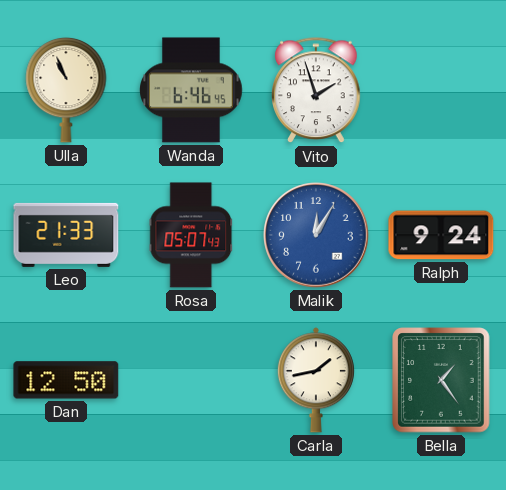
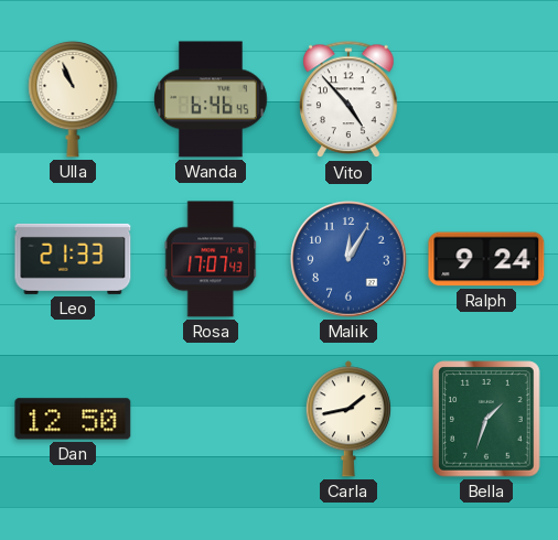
Vito: 1:57 -> 4:53 (348, 100)
Rosa: 05:07 -> 17:07 (211, 259)
Bella: 1:24 -> 1:33 (486, 419)
